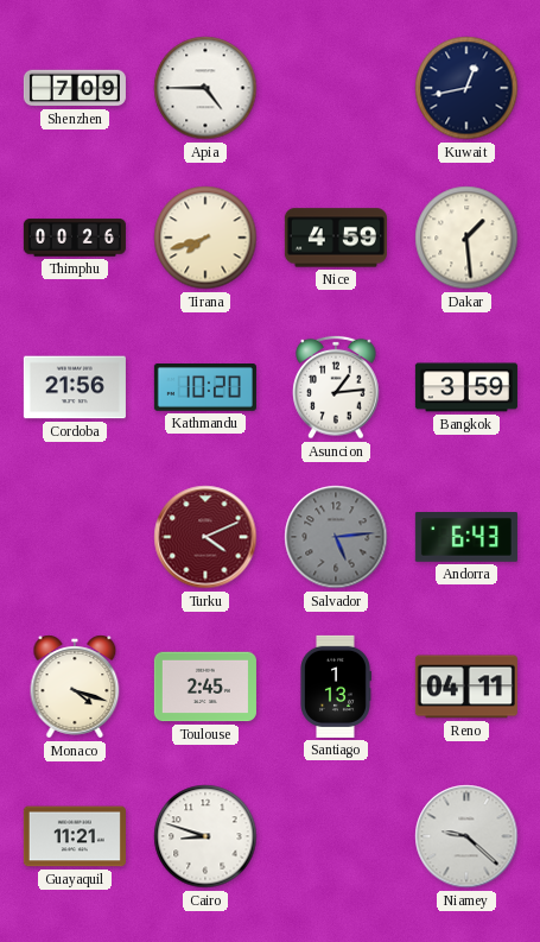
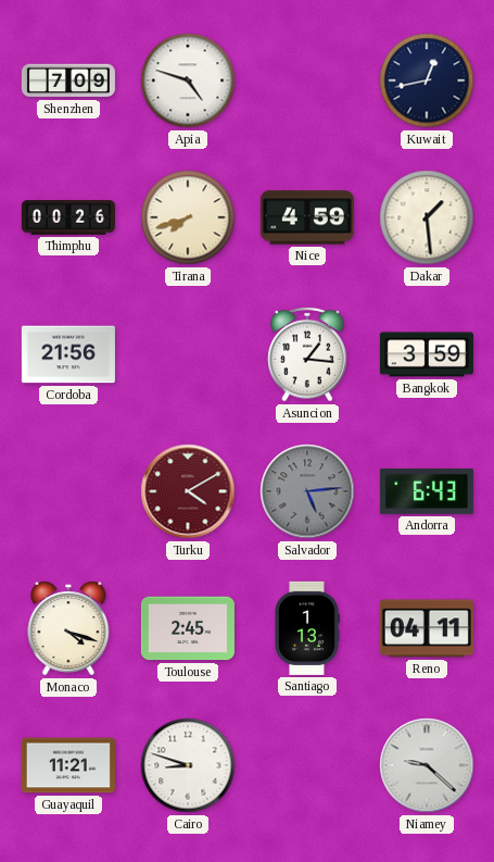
Apia: 4:45 -> 4:48 (188, 80)
Kathmandu: 10:20 -> none (205, 388)
Asuncion: 1:14 -> 1:16 (307, 354)
Turku: 4:11 -> 4:10 (188, 491)
